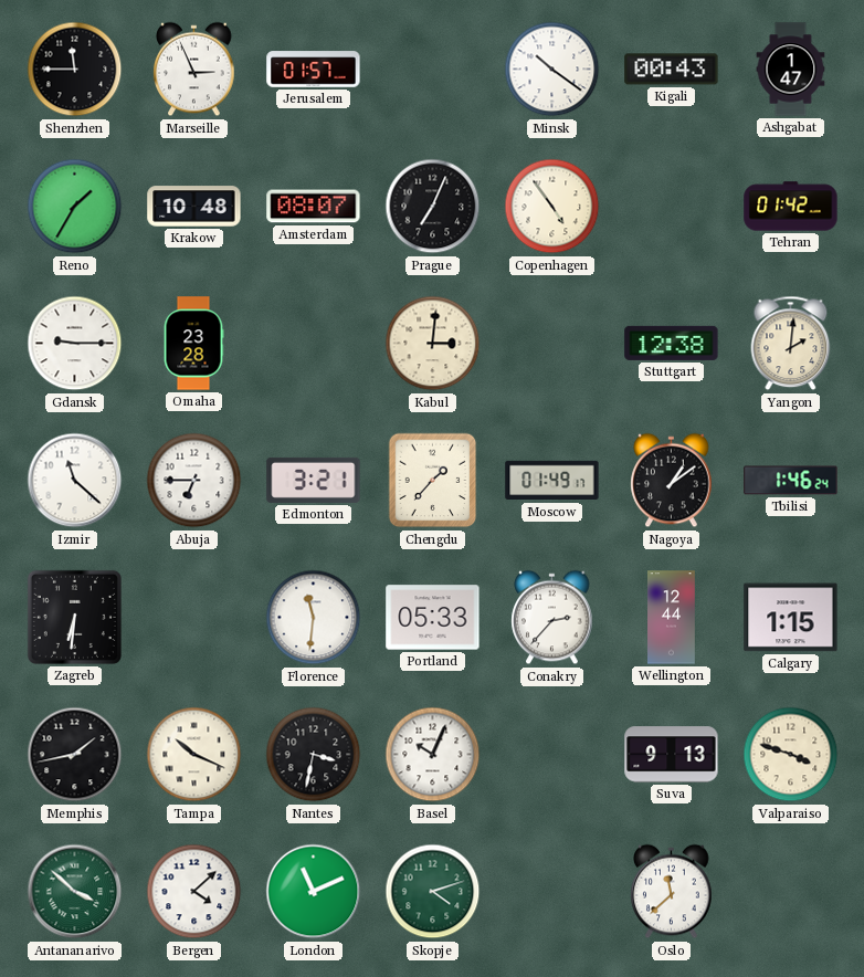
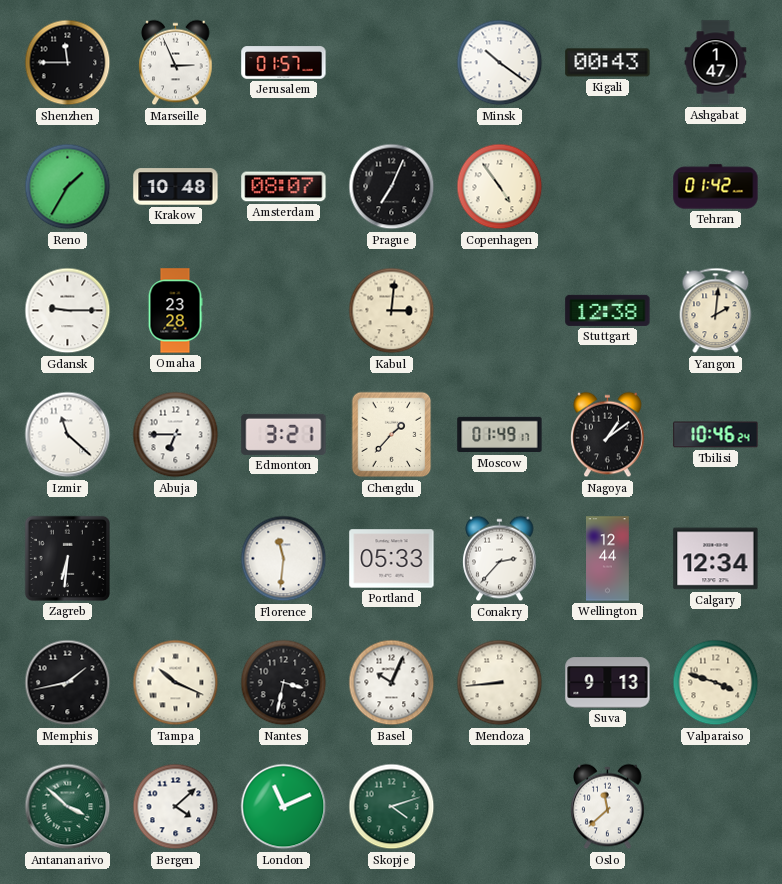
Tbilisi: 1:46 -> 10:46 (716, 435)
Calgary: 1:15 -> 12:34 (716, 559)
Mendoza: none -> 8:44 (500, 683)
